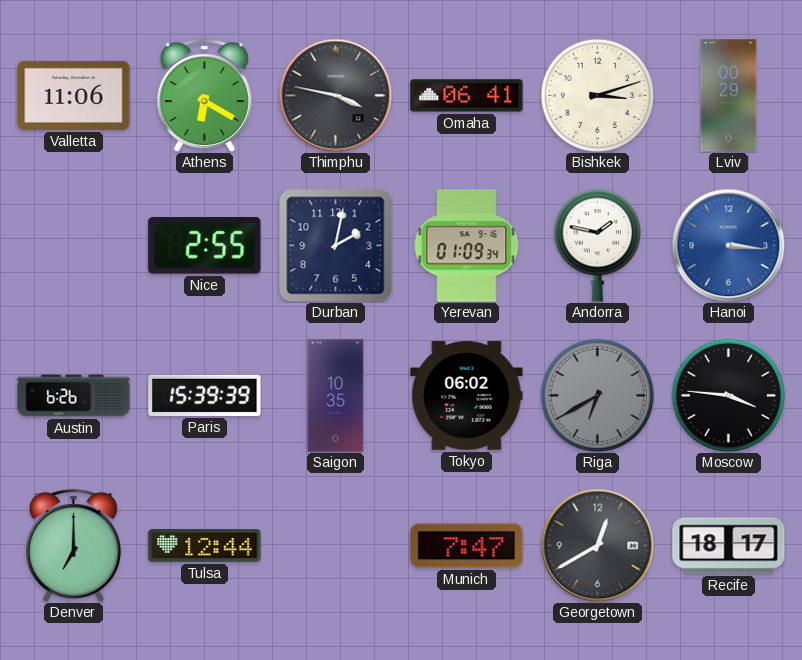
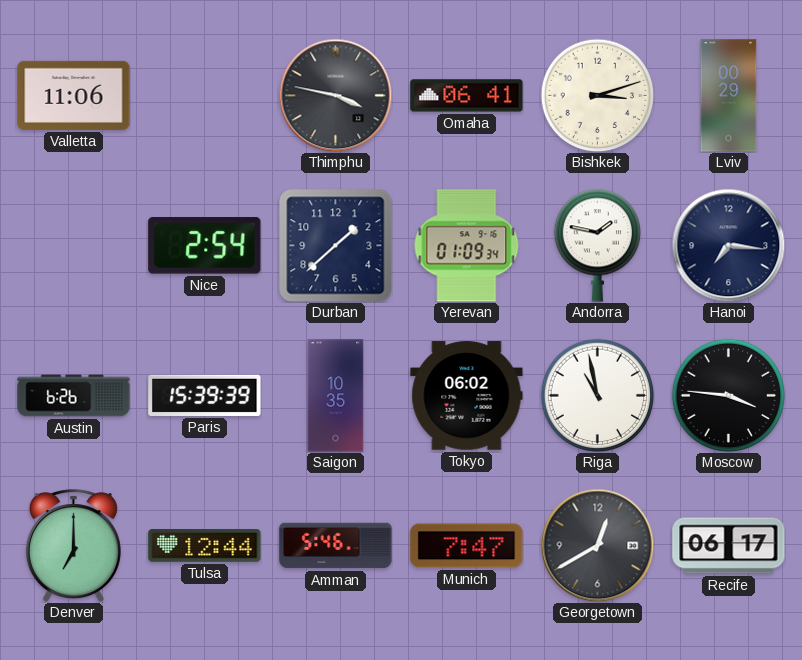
Athens: 6:20 -> none (204, 96)
Nice: 2:55 -> 2:54 (205, 246)
Durban: 2:02 -> 1:38 (335, 245)
Hanoi: 3:16 -> 7:16 (728, 245)
Hanoi dial: blue -> navy (728, 245)
Riga: 6:40 -> 10:58 (597, 395)
Riga dial: grey -> white (597, 395)
Amman: none -> 5:46 (336, 546)
Recife: 18:17 -> 06:17 (729, 546)
